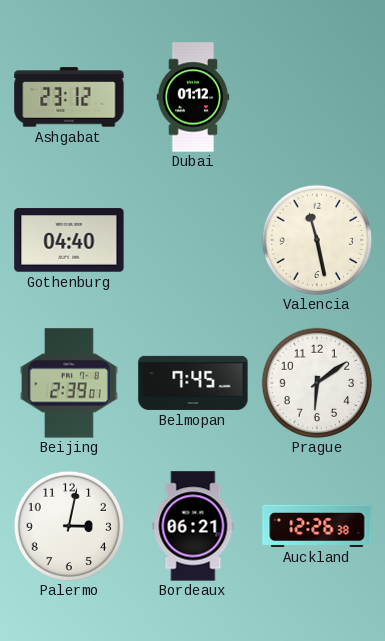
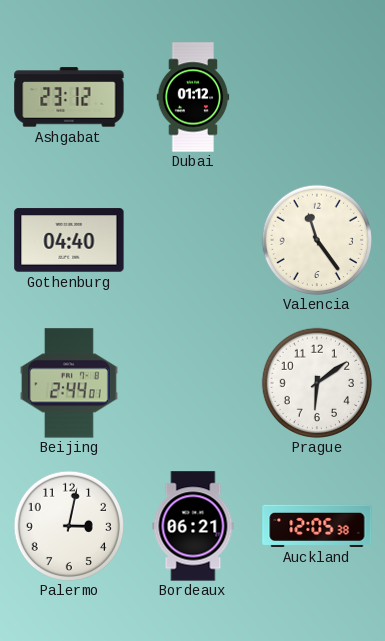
Valencia: 11:28 -> 11:24 (316, 239)
Beijing: 2:39 -> 2:44 (69, 383)
Belmopan: 7:45 -> none (193, 383)
Auckland: 12:26 -> 12:05 (317, 526)
